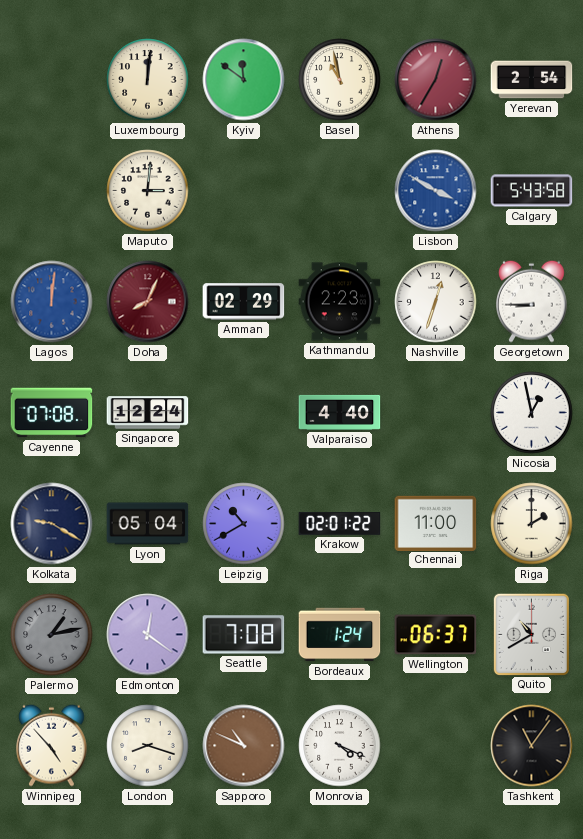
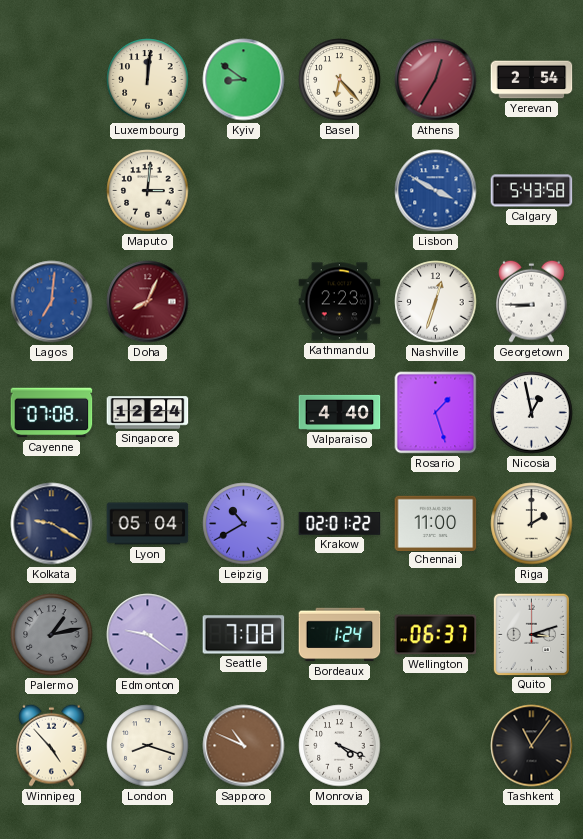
Kyiv: 11:51 -> 8:51 (244, 80)
Basel: 10:58 -> 6:23 (340, 80)
Lagos: 12:01 -> 7:01 (52, 302)
Amman: 02:29 -> none (244, 302)
Rosario: none -> 1:27 (436, 413)
Edmonton: 12:21 -> 9:21 (148, 635)
Quito: 10:40 -> 3:12 (531, 634)
